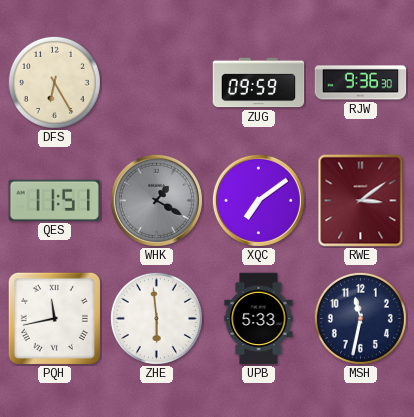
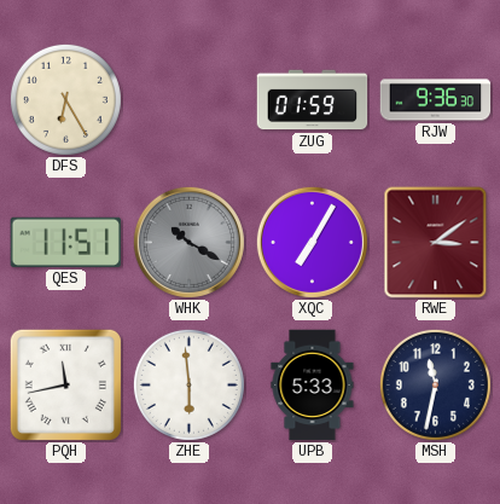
ZUG: 09:59 -> 01:59 (313, 100)
WHK: 1:20 -> 10:20 (188, 242)
XQC: 7:09 -> 7:05 (312, 242)
